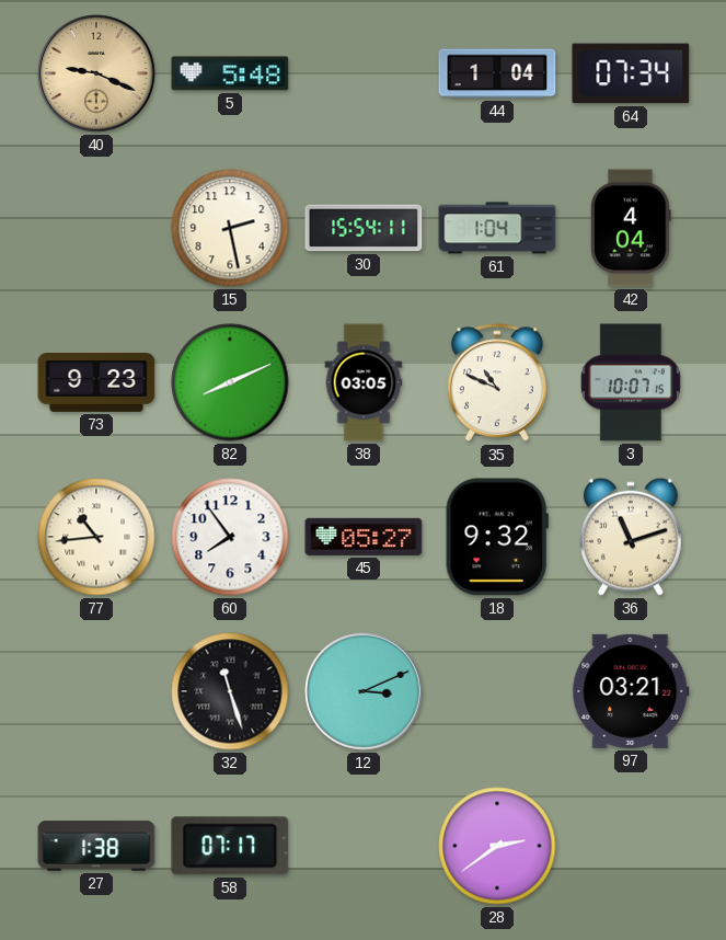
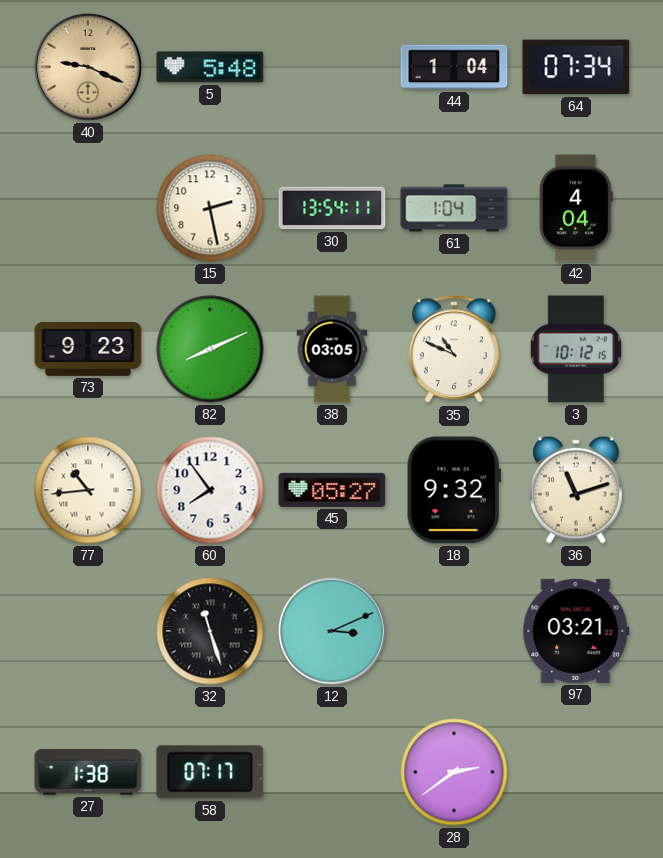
30: 15:54 -> 13:54 (332, 208)
3: 10:07 -> 10:12 (576, 349)
